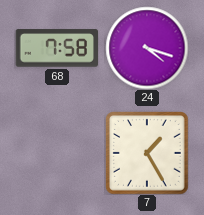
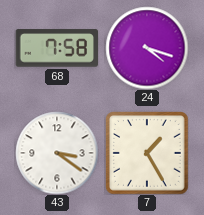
43: none -> 3:21 (57, 153)
